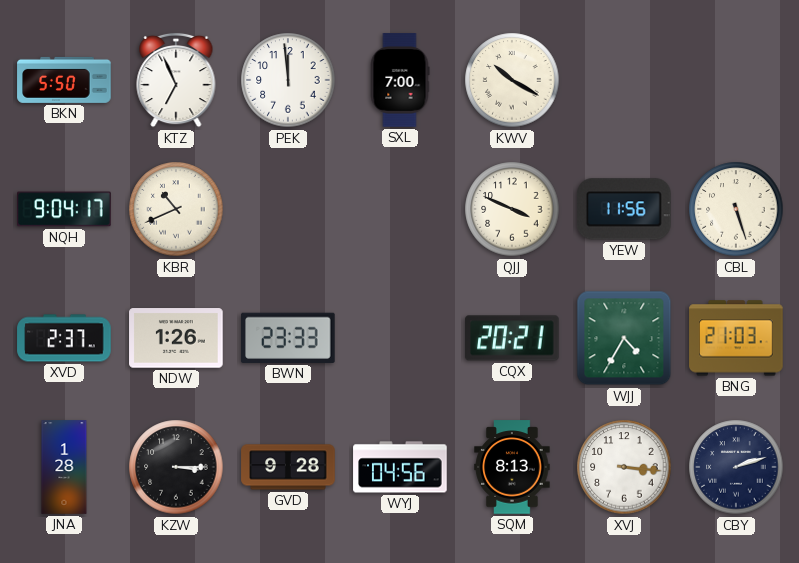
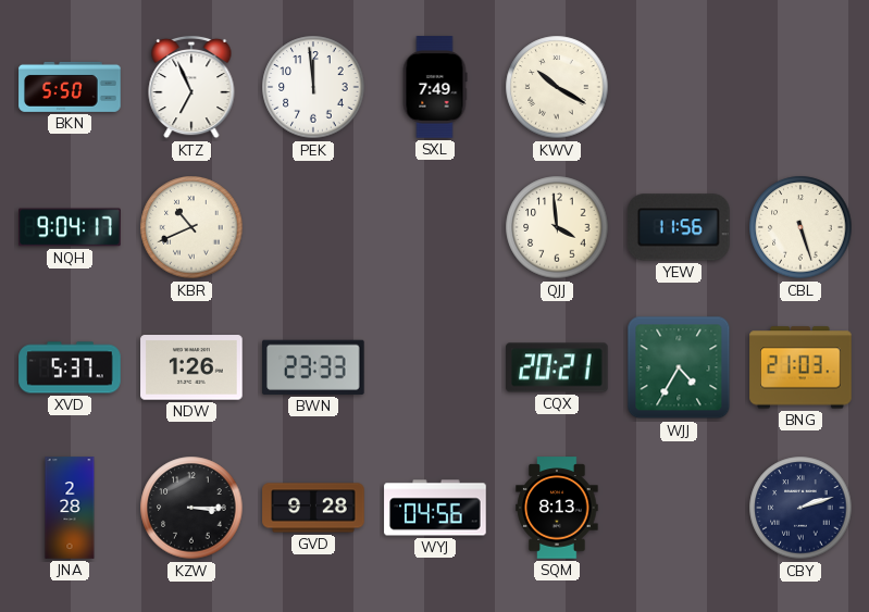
SXL: 7:00 -> 7:49 (435, 87)
QJJ: 3:49 -> 3:59 (557, 227)
XVD: 2:37 -> 5:37 (70, 367)
JNA: 1:28 -> 2:28 (70, 508)
XVJ: 3:16 -> none (624, 467)
